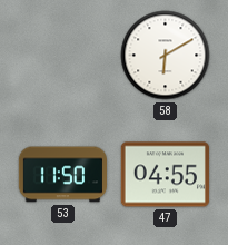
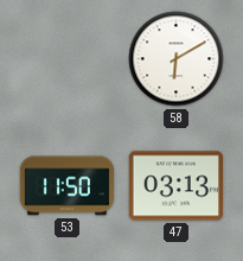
47: 04:55 -> 03:13 (175, 186)
